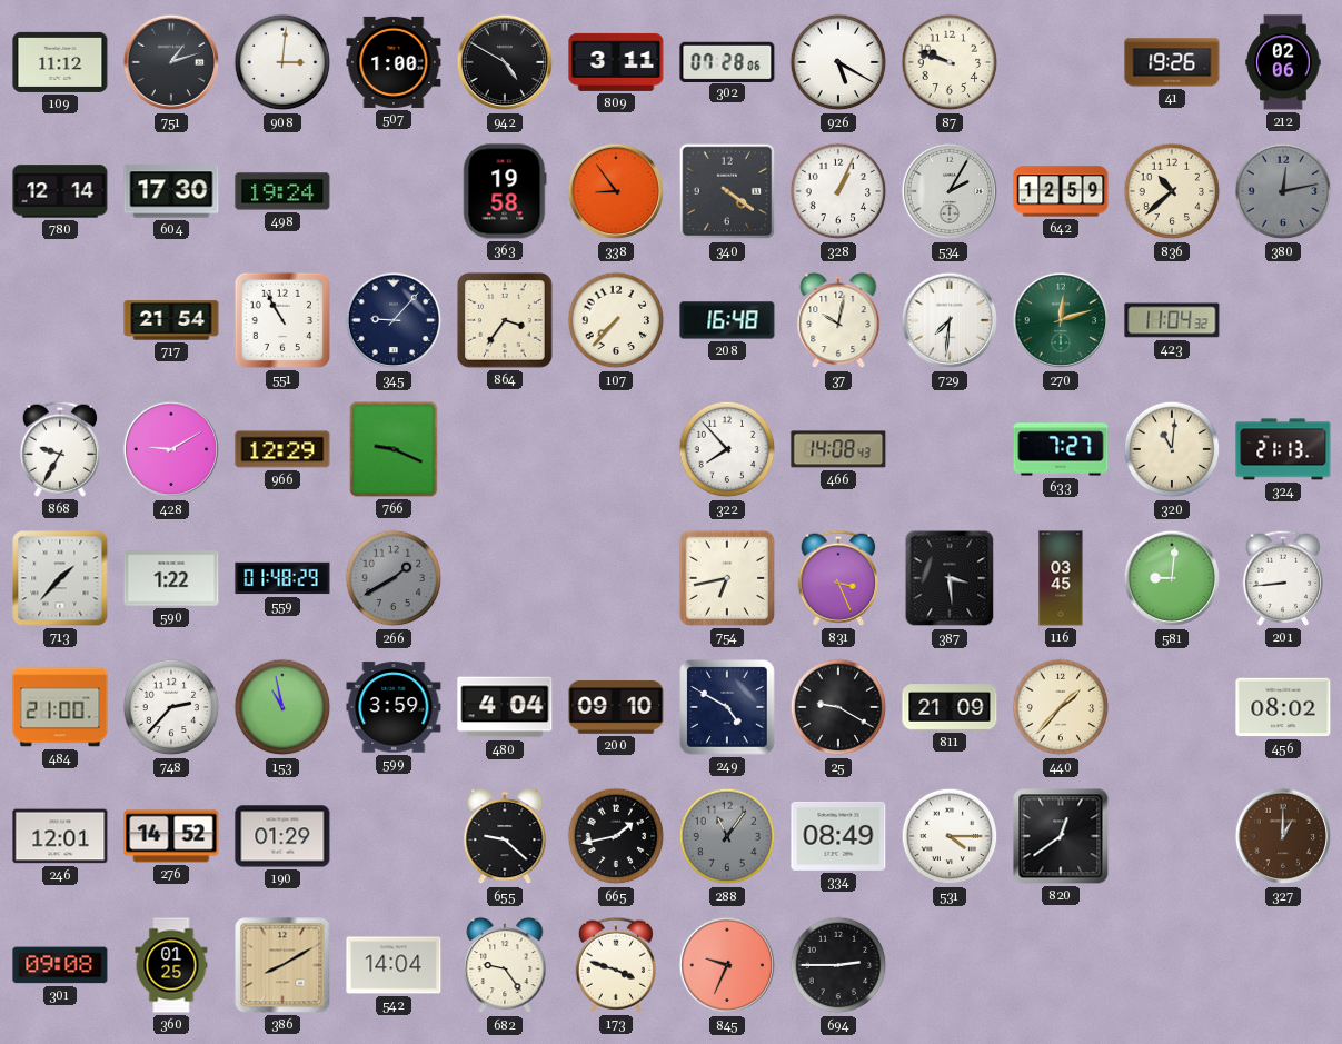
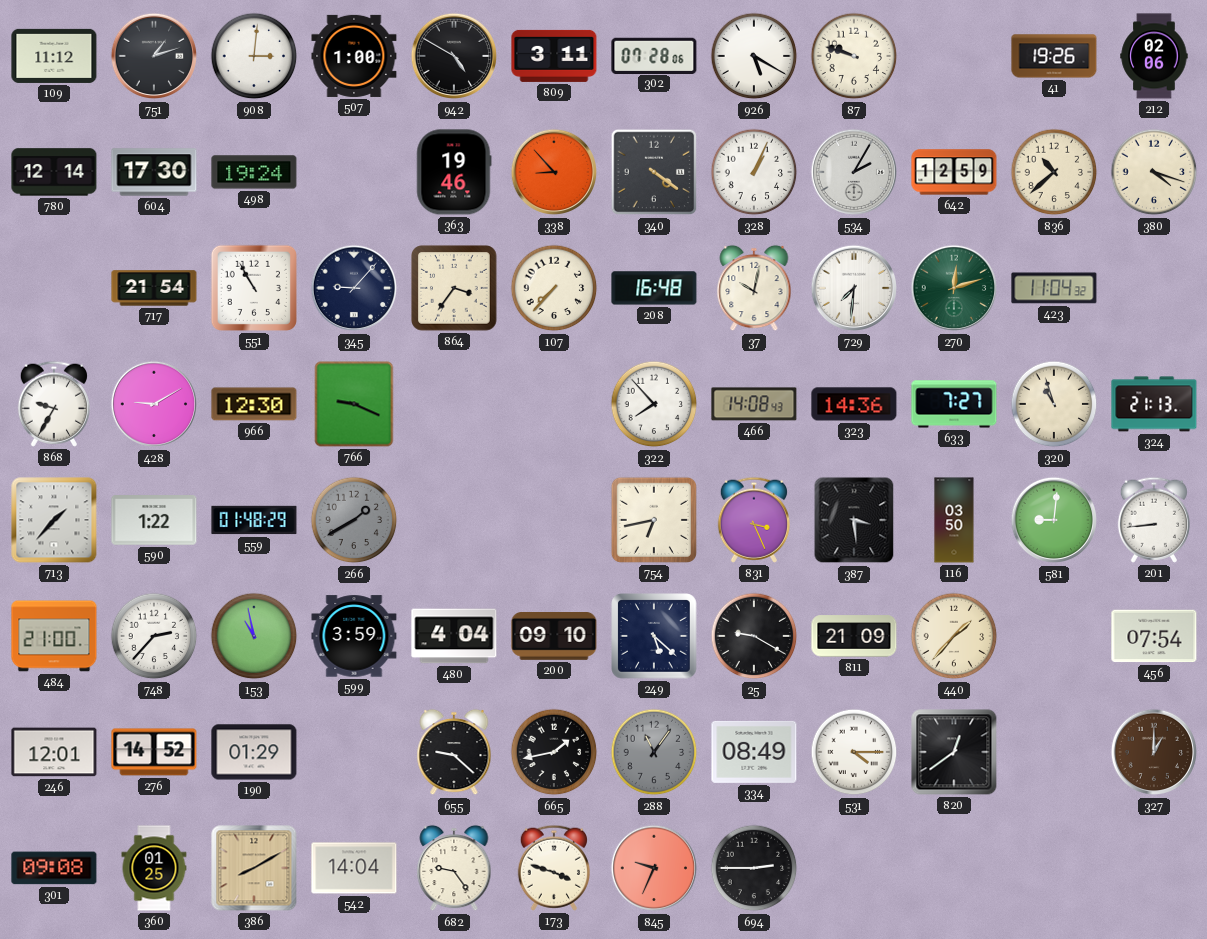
363: 19:58 -> 19:46 (454, 172)
338: 8:54 -> 8:53 (554, 172)
380: 12:13 -> 4:18 (1154, 172)
380 dial: grey -> cream (1154, 172)
966: 12:29 -> 12:30 (254, 404)
323: none -> 14:36 (854, 404)
320: 11:01 -> 10:57 (1054, 404)
116: 03:45 -> 03:50 (954, 520)
249: 4:50 -> 5:22 (654, 636)
456: 08:02 -> 07:54 (1154, 636)
